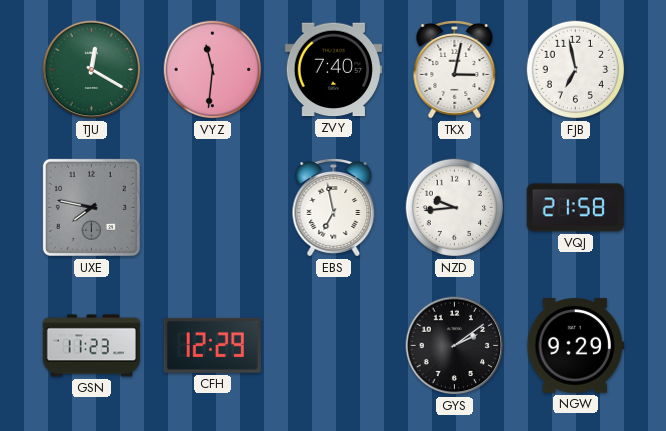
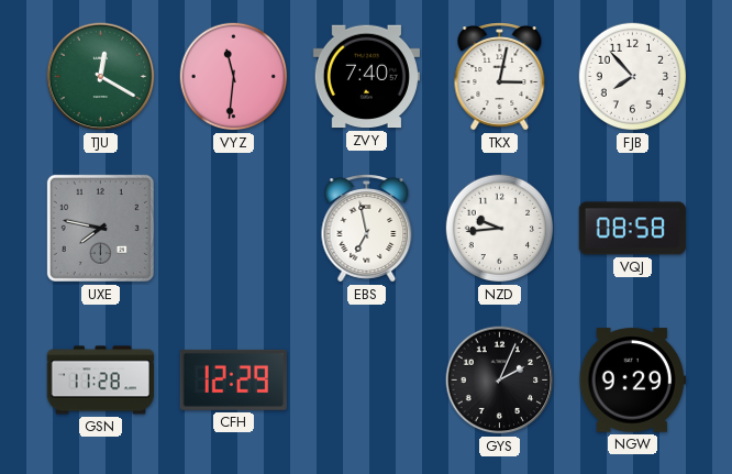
FJB: 6:58 -> 7:53 (633, 77)
VQJ: 21:58 -> 08:58 (632, 229)
GSN: 11:23 -> 11:28 (100, 381)
GYS: 2:09 -> 2:04 (500, 381)
